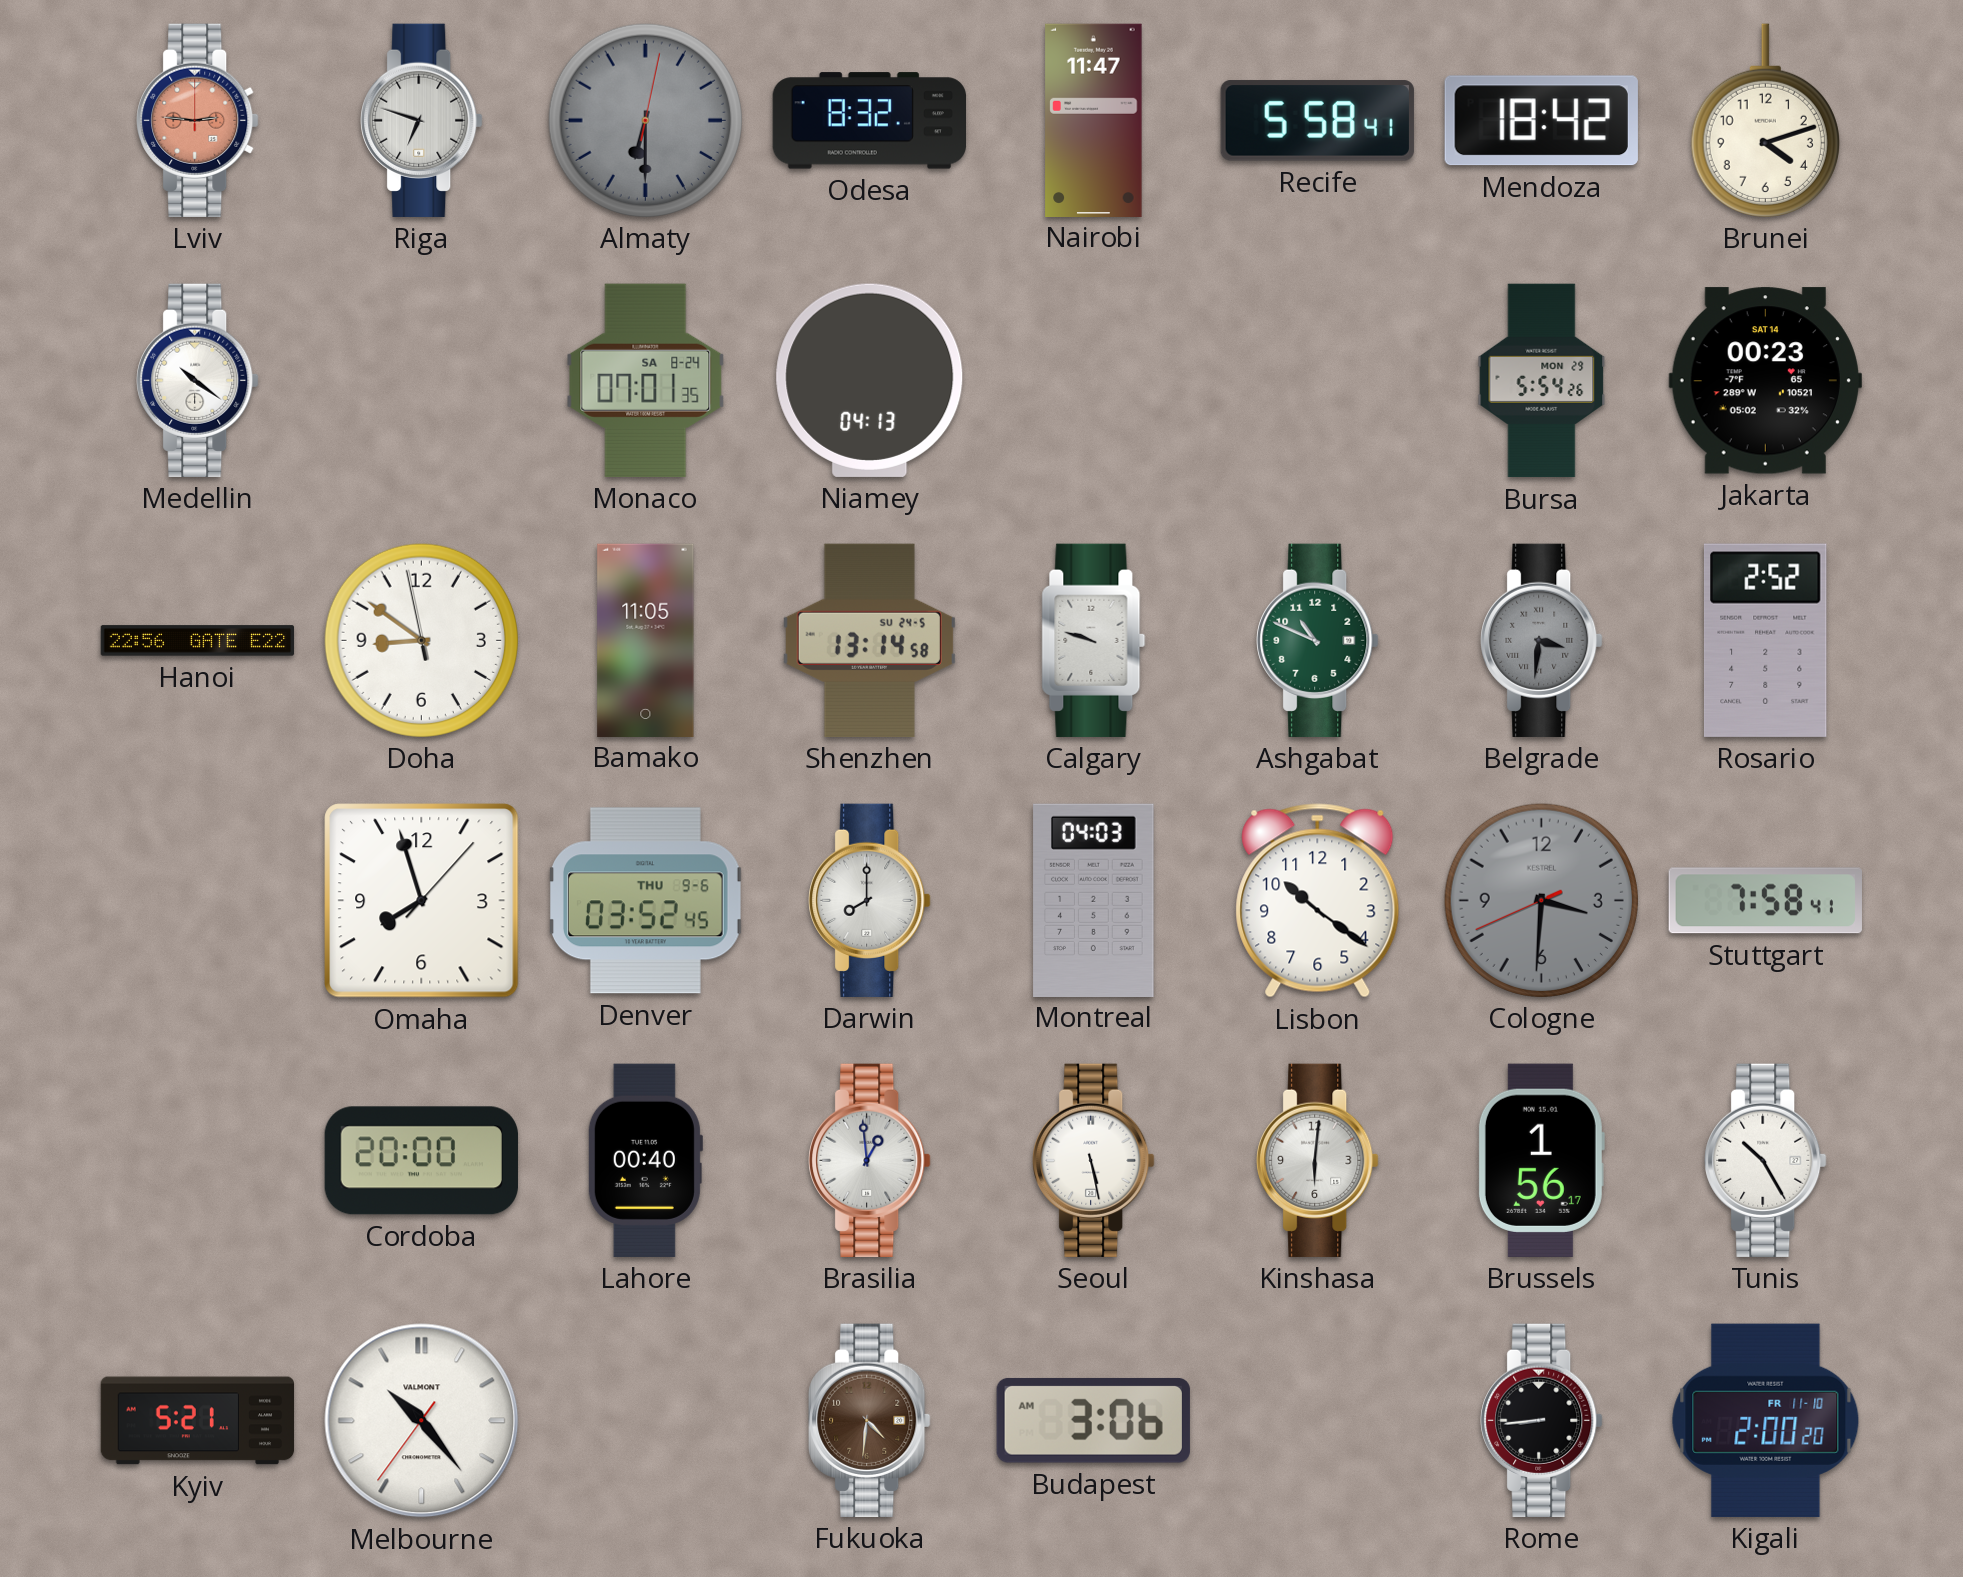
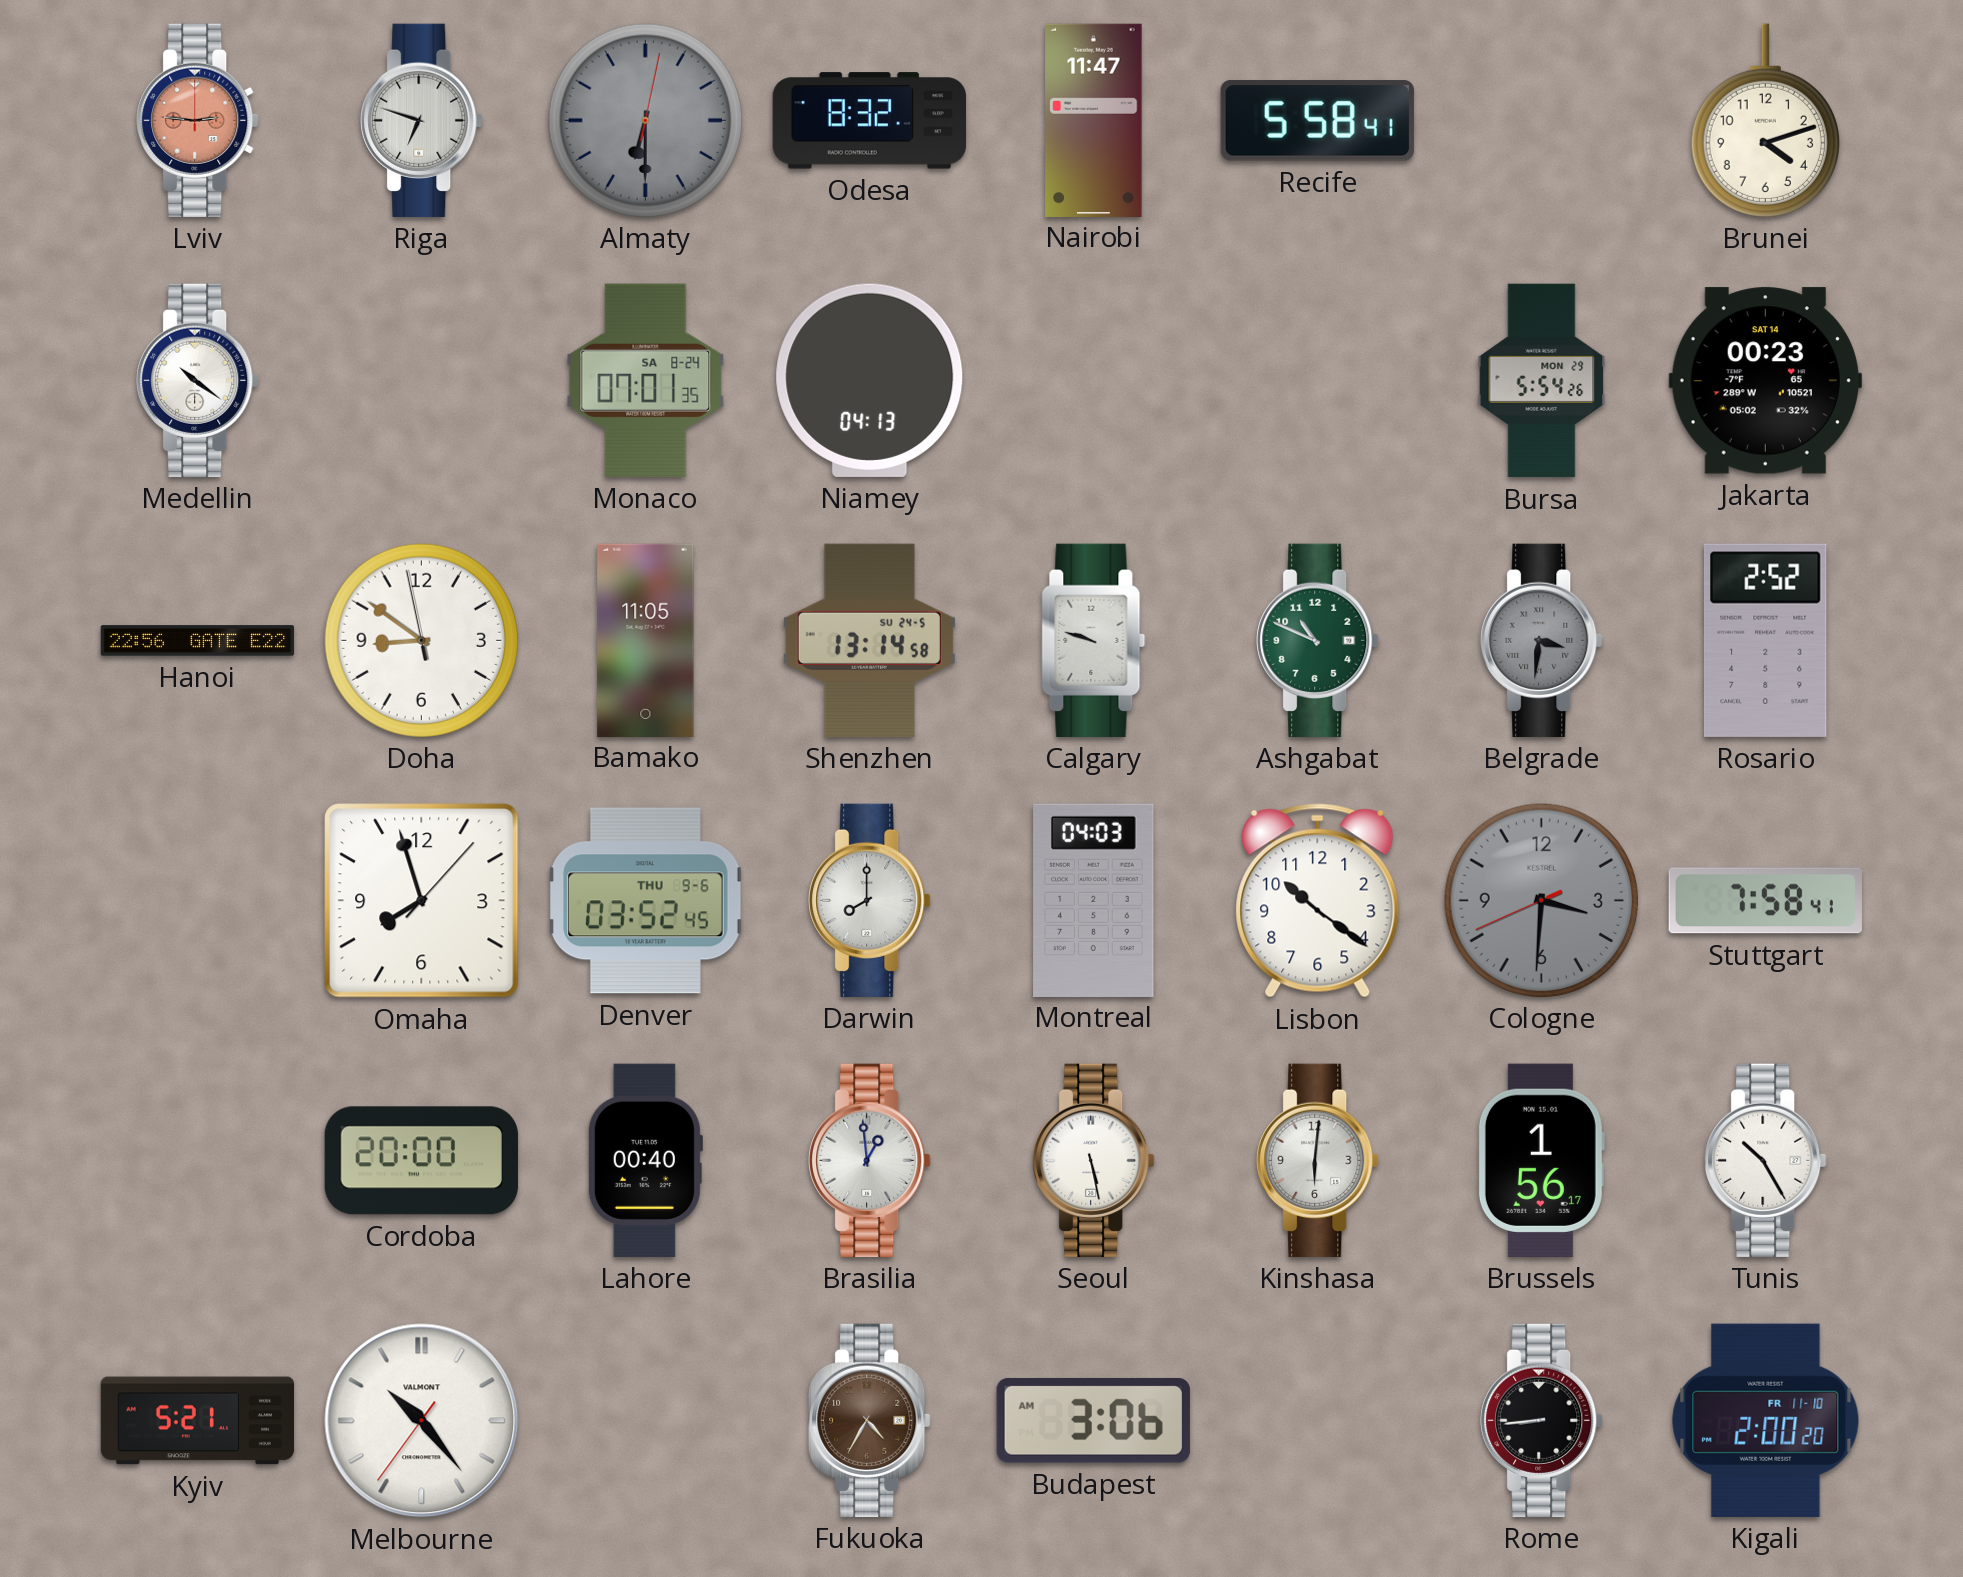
Mendoza: 18:42 -> none (1541, 121)
Fukuoka: 4:31 -> 4:35 (870, 1420)
